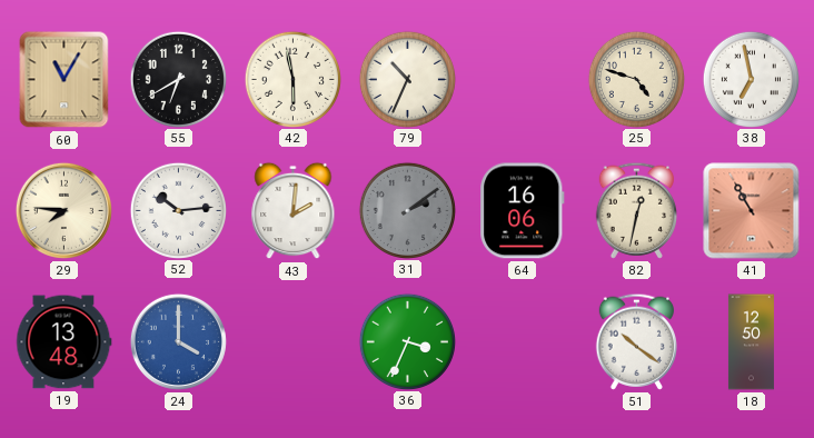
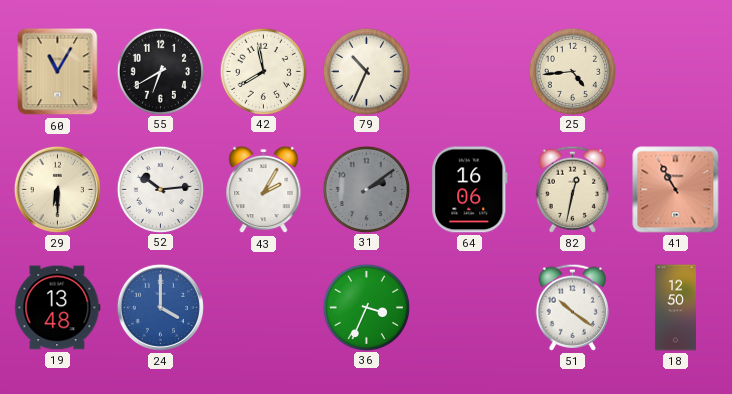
42: 5:58 -> 7:58 (263, 71)
25: 4:48 -> 4:44 (572, 71)
38: 6:58 -> none (751, 79)
29: 7:46 -> 6:30 (57, 189)
43: 2:01 -> 2:05 (264, 190)
